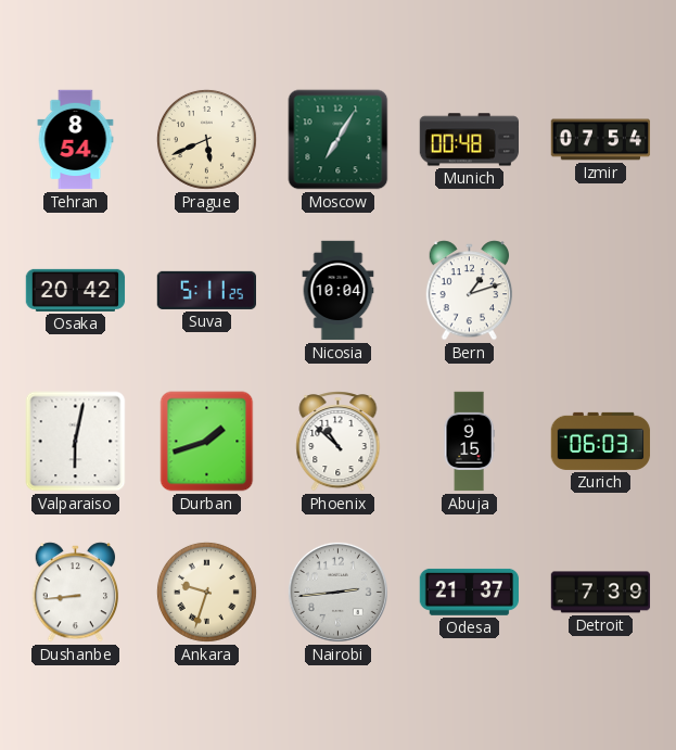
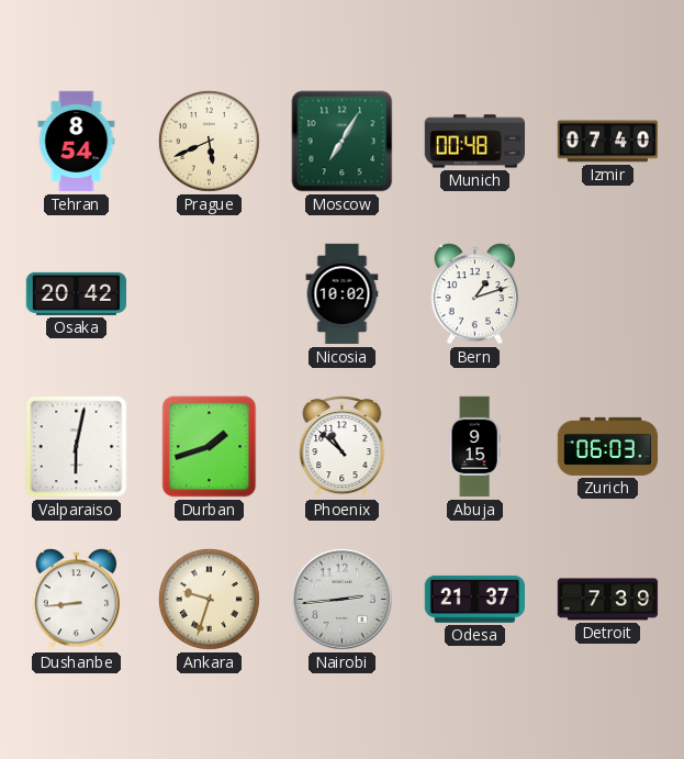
Izmir: 07:54 -> 07:40 (608, 142)
Suva: 5:11 -> none (206, 290)
Nicosia: 10:04 -> 10:02 (343, 294)
